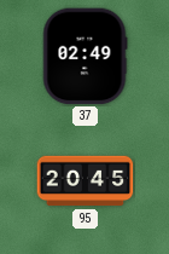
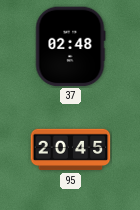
37: 02:49 -> 02:48 (70, 47)
